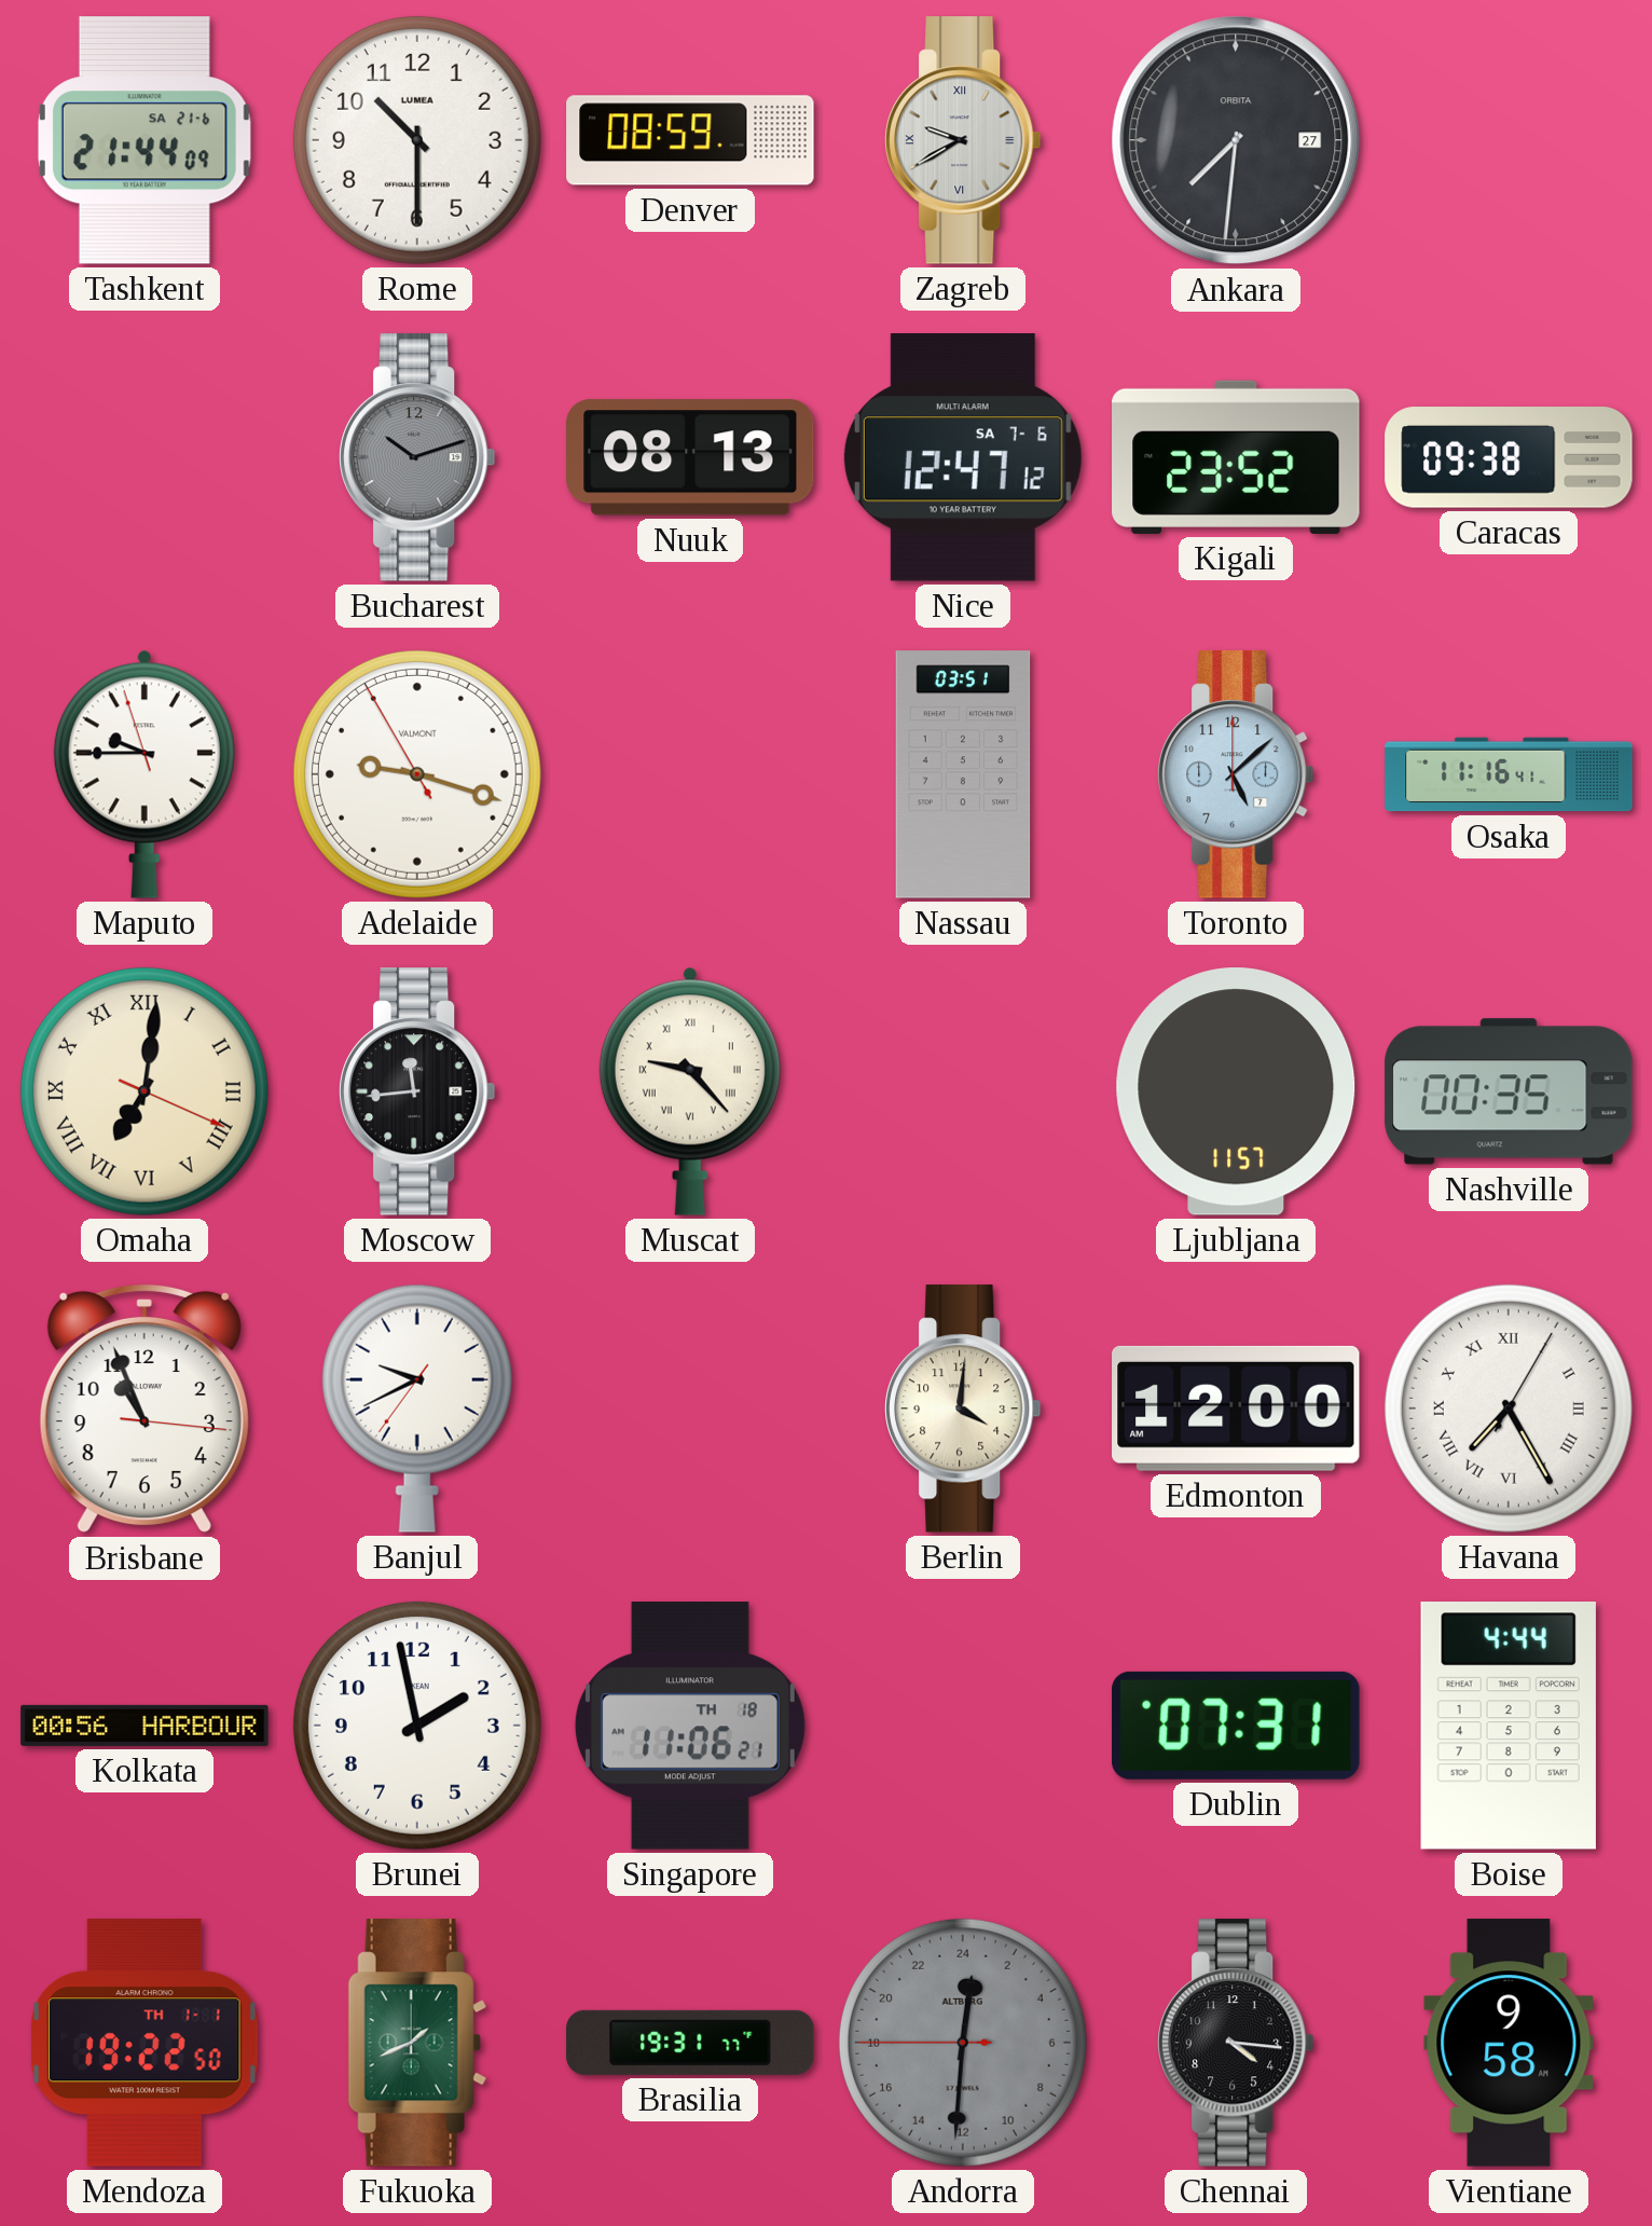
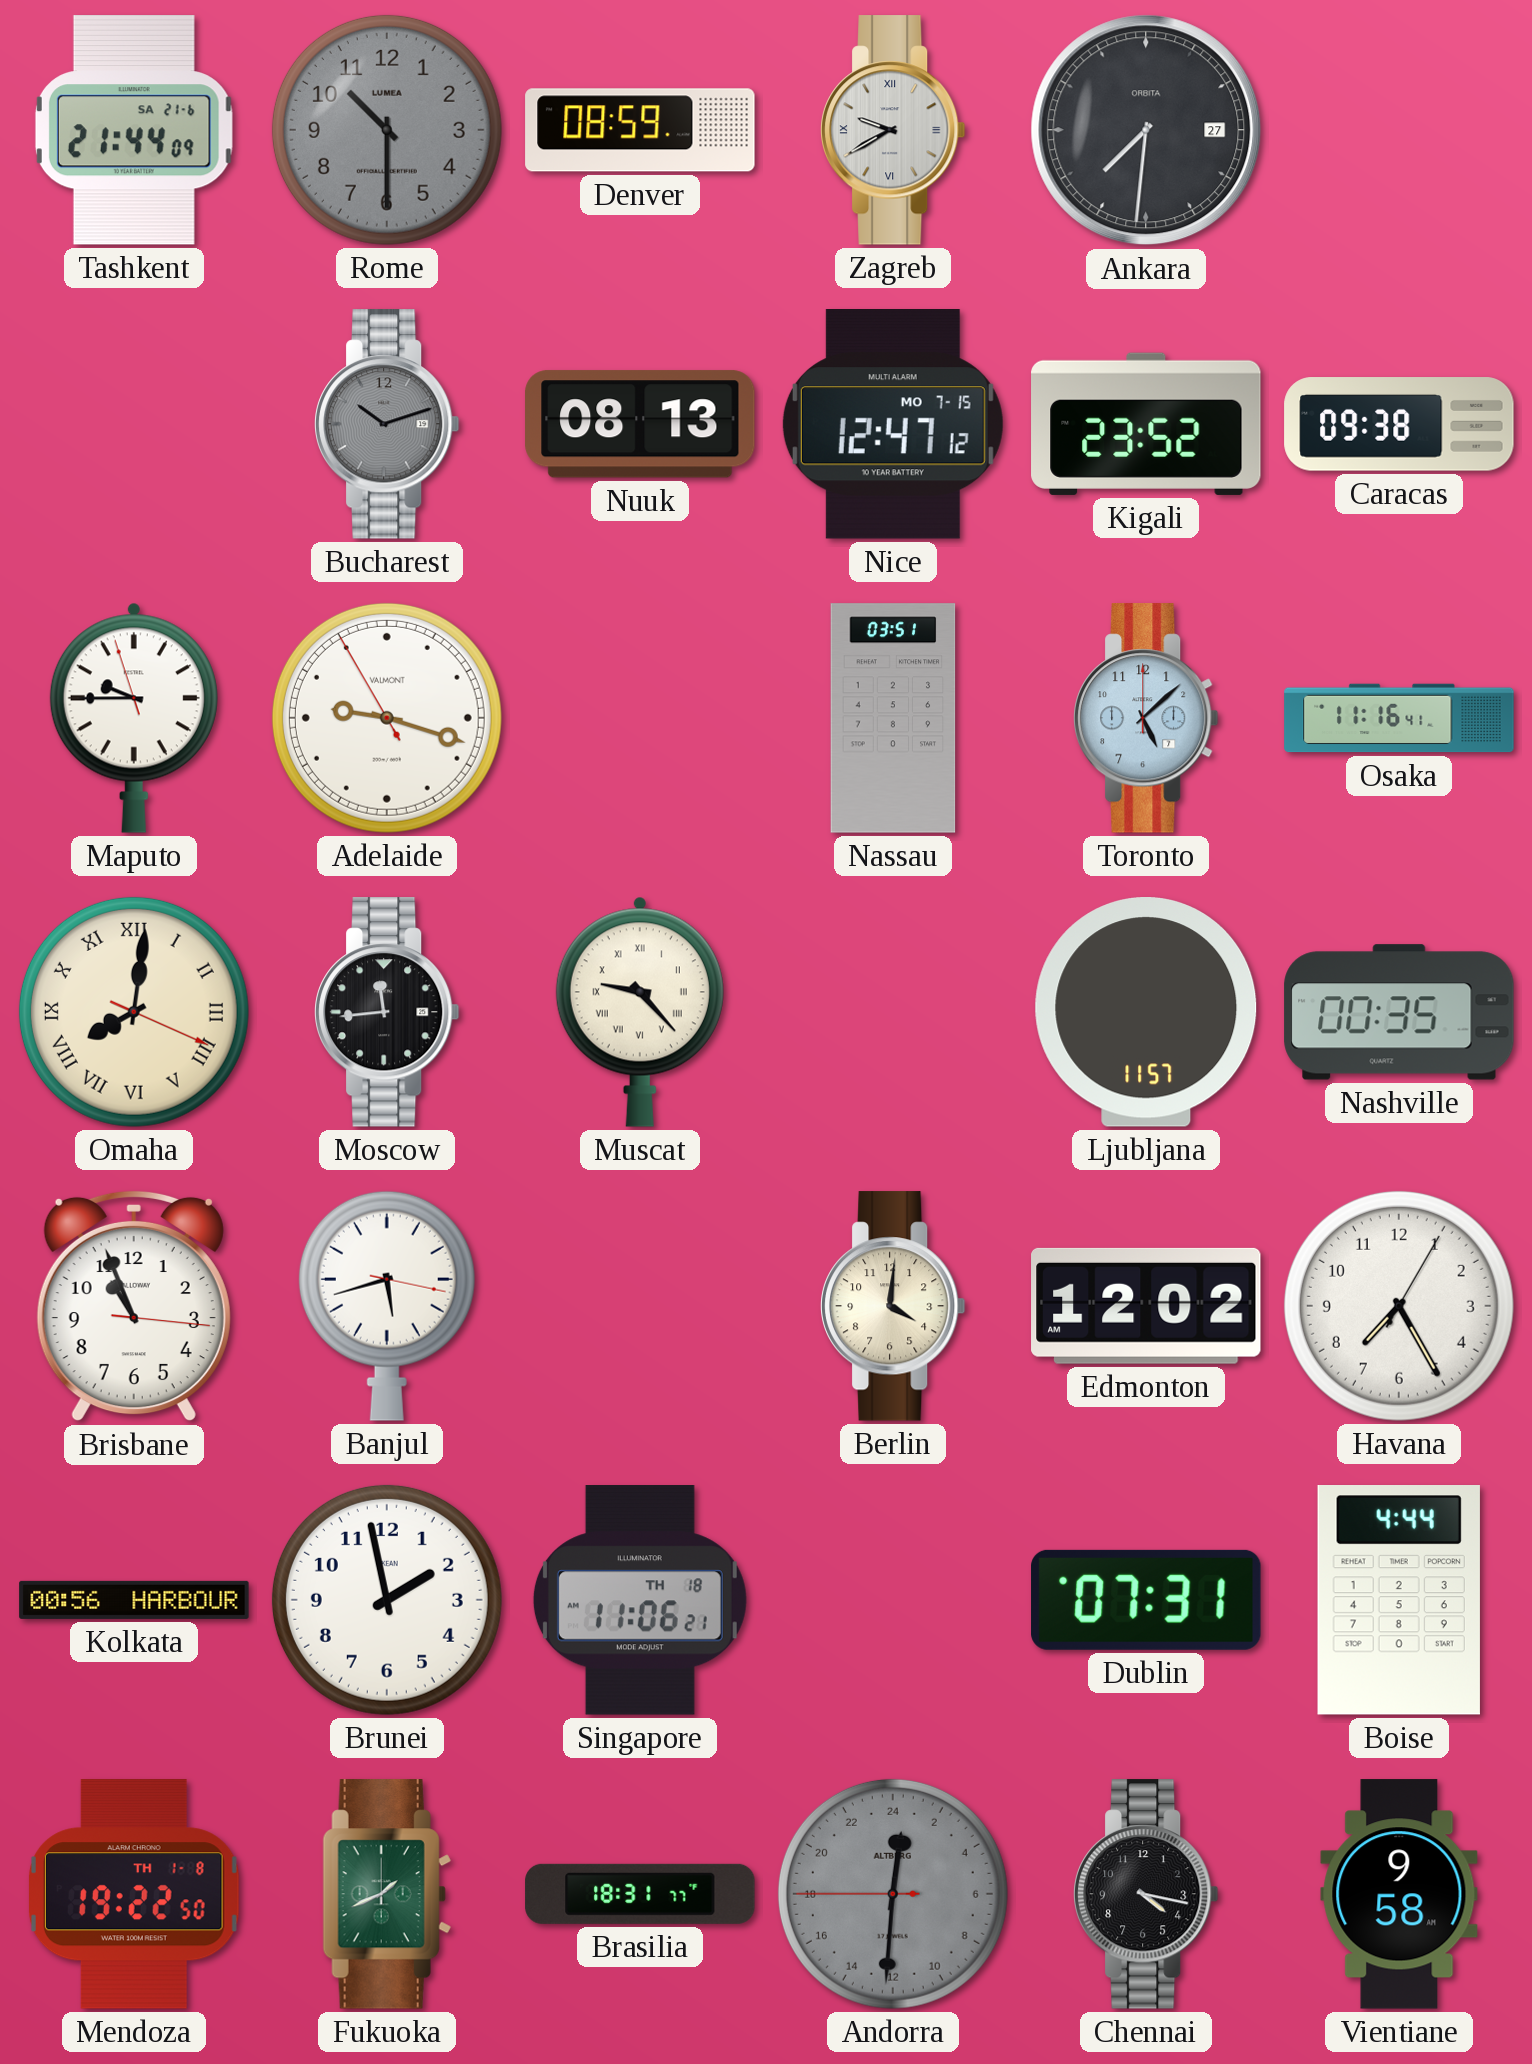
Rome dial: white -> grey (387, 130)
Nice date: SA 7-6 -> MO 7-15 (893, 425)
Omaha: 7:01 -> 8:01 (134, 1012)
Banjul: 9:40 -> 5:42 (387, 1306)
Edmonton: 12:00 -> 12:02 (1146, 1306)
Havana numerals: Roman -> Arabic (1399, 1306)
Mendoza date: TH 1-1 -> TH 1-8 (134, 1894)
Brasilia: 19:31 -> 18:31 (640, 1894)
Chennai: 4:16 -> 4:17 (1147, 1894)
